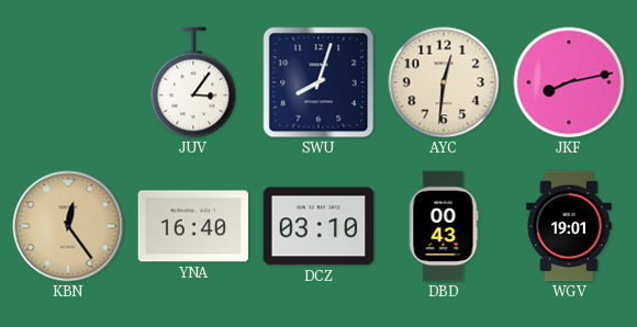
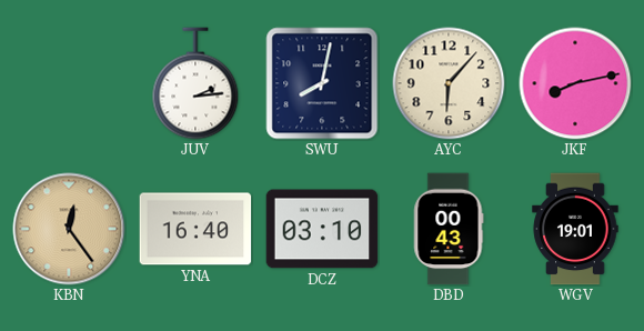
JUV: 3:06 -> 2:14 (195, 83)
SWU: 8:03 -> 8:02 (322, 83)
AYC: 12:31 -> 6:07 (449, 83)
